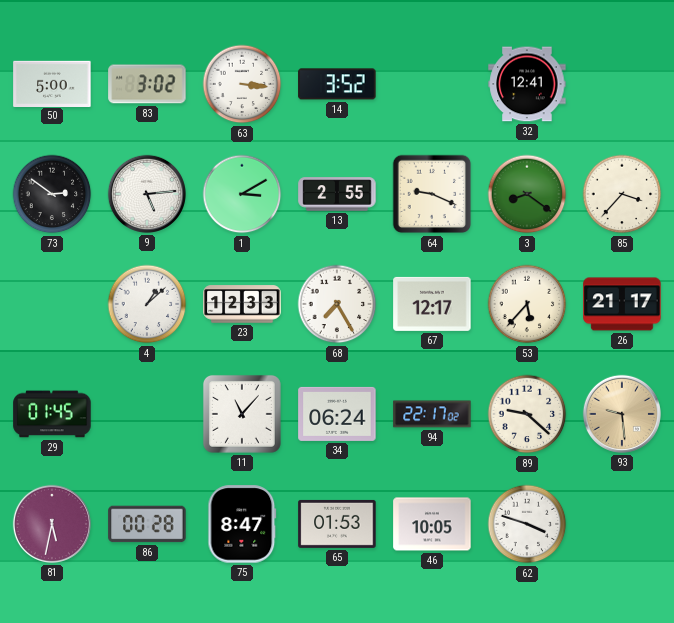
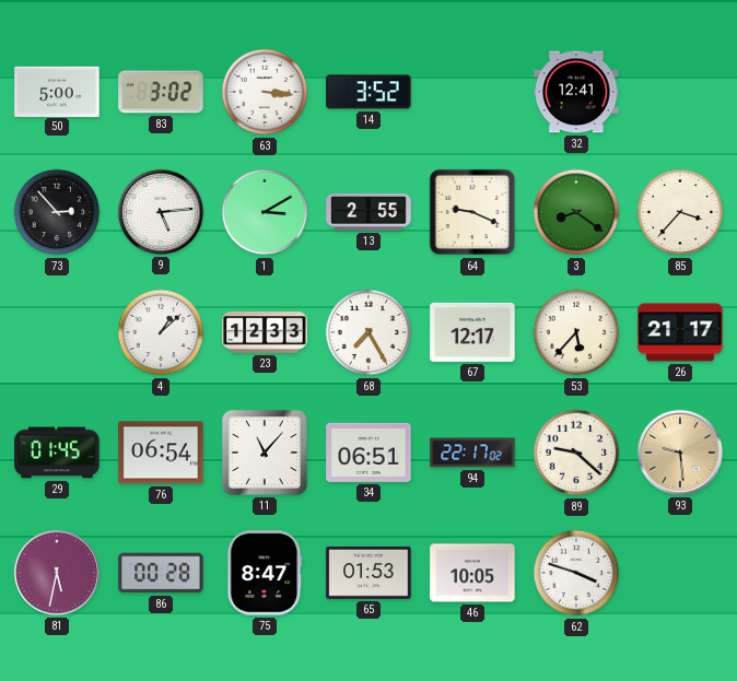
73: 2:51 -> 2:53 (57, 212)
76: none -> 06:54 (161, 453)
34: 06:24 -> 06:51 (368, 453)
